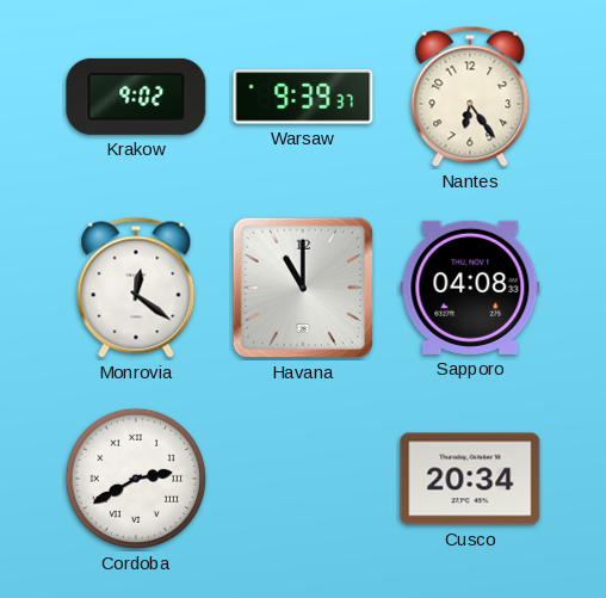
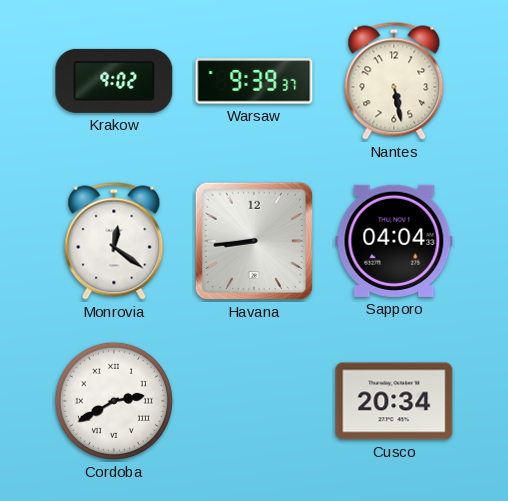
Nantes: 6:24 -> 5:28 (394, 81)
Havana: 11:00 -> 8:44 (254, 241)
Sapporo: 04:08 -> 04:04 (394, 241)
